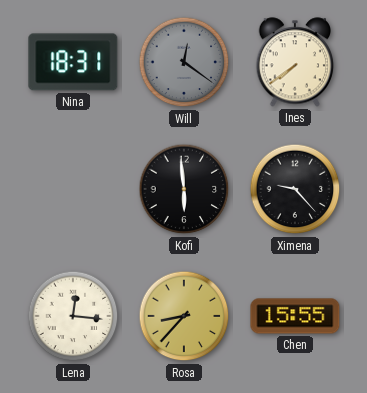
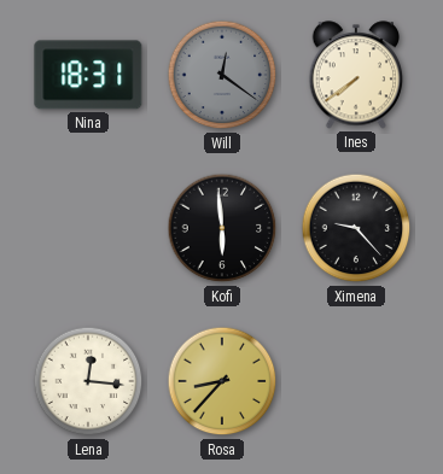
Chen: 15:55 -> none (295, 316)
